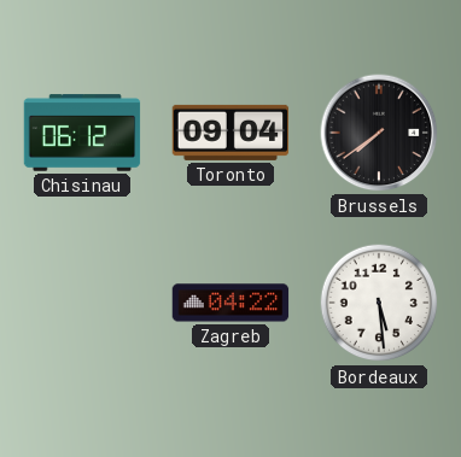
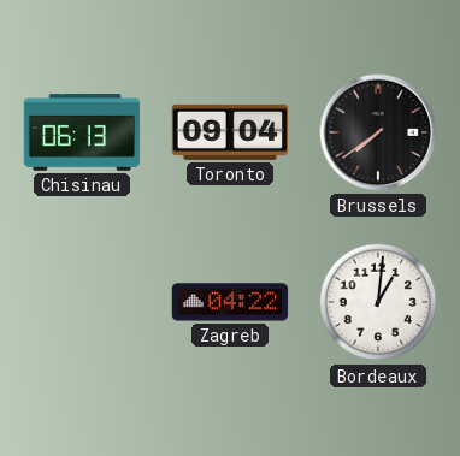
Chisinau: 06:12 -> 06:13 (82, 132)
Bordeaux: 5:29 -> 1:01 (378, 302)
